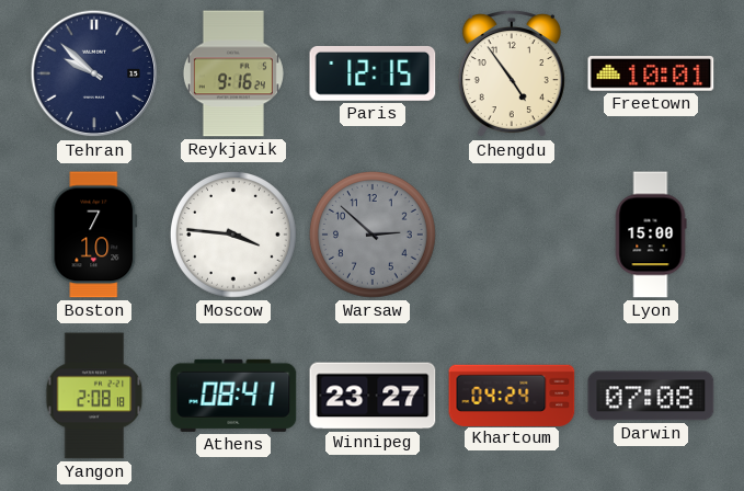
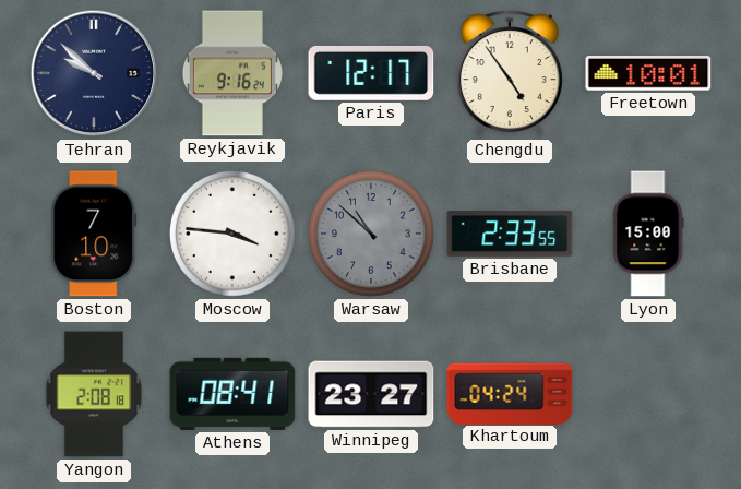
Paris: 12:15 -> 12:17 (371, 73)
Warsaw: 2:52 -> 10:52 (371, 234)
Brisbane: none -> 2:33 (510, 235)
Darwin: 07:08 -> none (651, 396)
